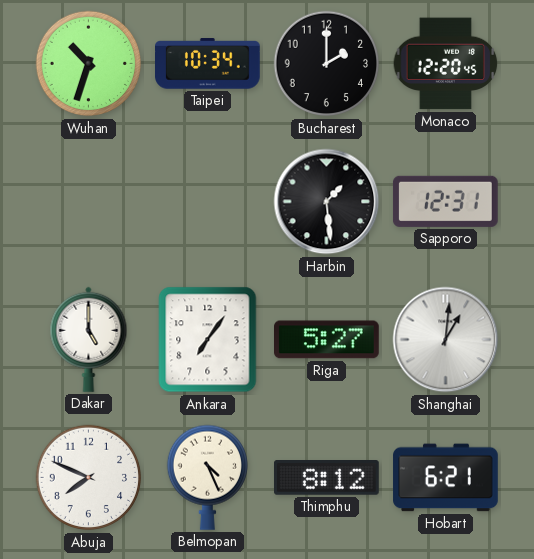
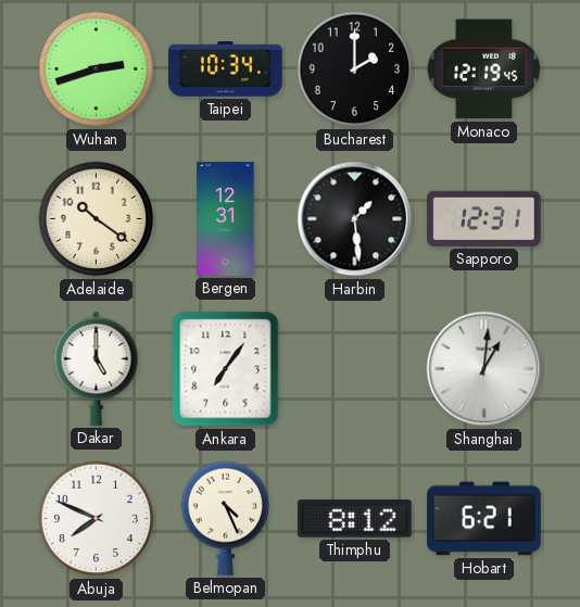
Wuhan: 10:33 -> 2:42 (97, 69)
Monaco: 12:20 -> 12:19 (484, 69)
Adelaide: none -> 10:21 (97, 219)
Bergen: none -> 12:31 (226, 219)
Riga: 5:27 -> none (327, 340)
